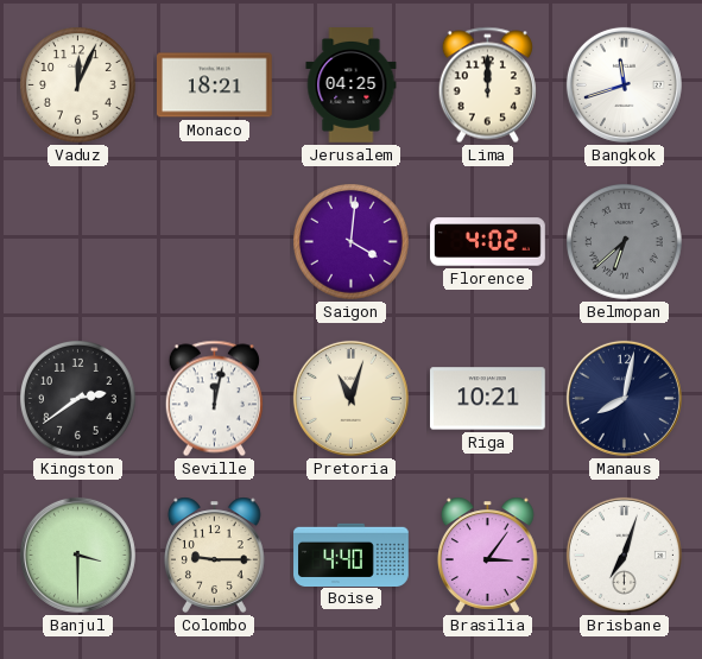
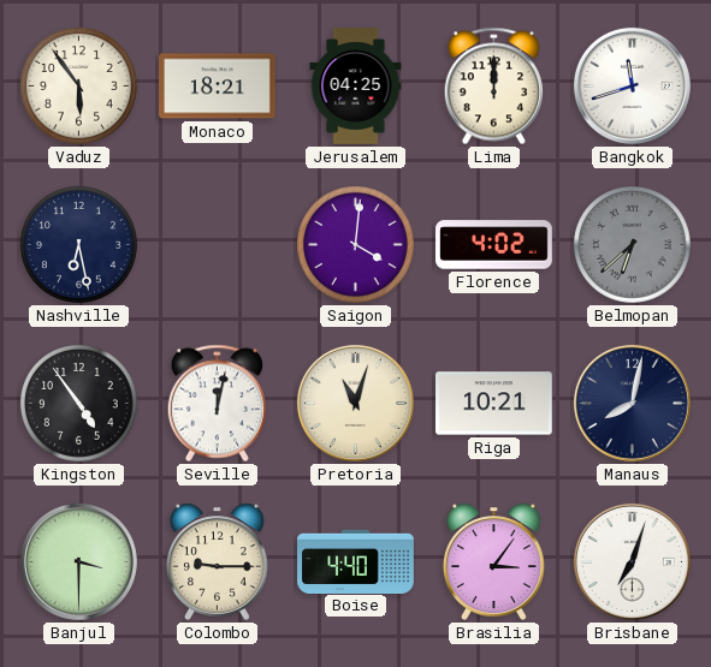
Vaduz: 12:04 -> 5:54 (79, 87)
Nashville: none -> 6:28 (79, 245)
Kingston: 2:39 -> 4:54 (79, 404)
